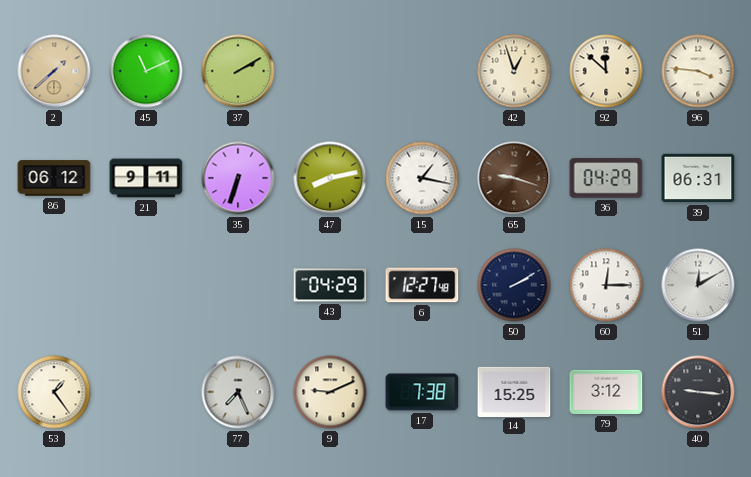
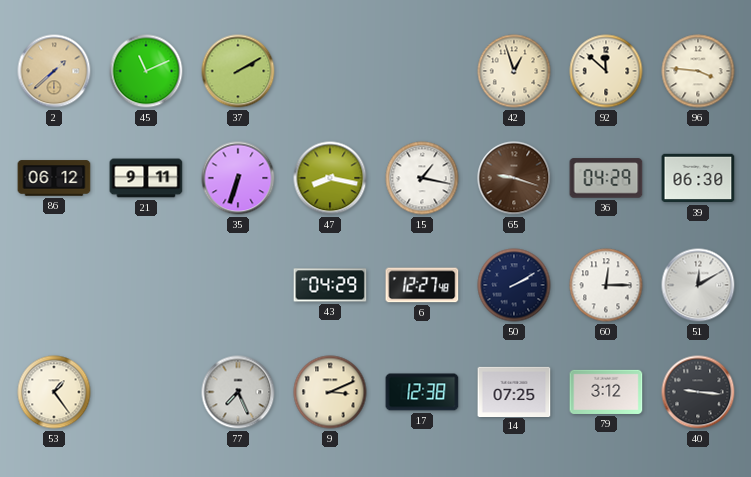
47: 8:13 -> 8:17 (330, 178)
39: 06:31 -> 06:30 (698, 178)
9: 9:11 -> 3:11 (330, 392)
17: 7:38 -> 12:38 (422, 392)
14: 15:25 -> 07:25 (514, 391)
